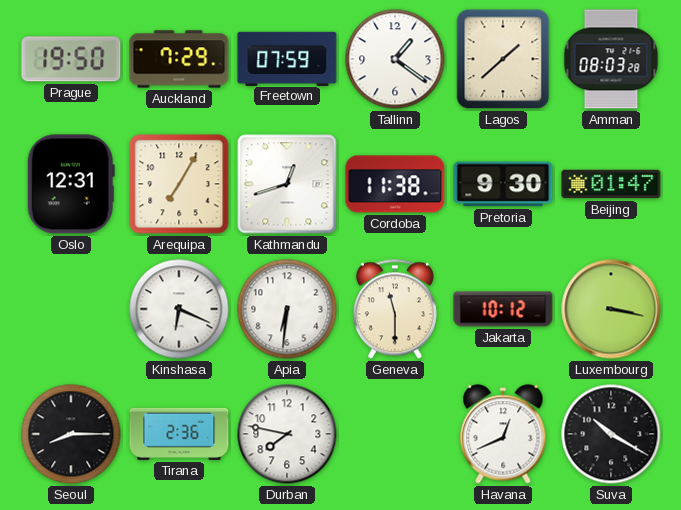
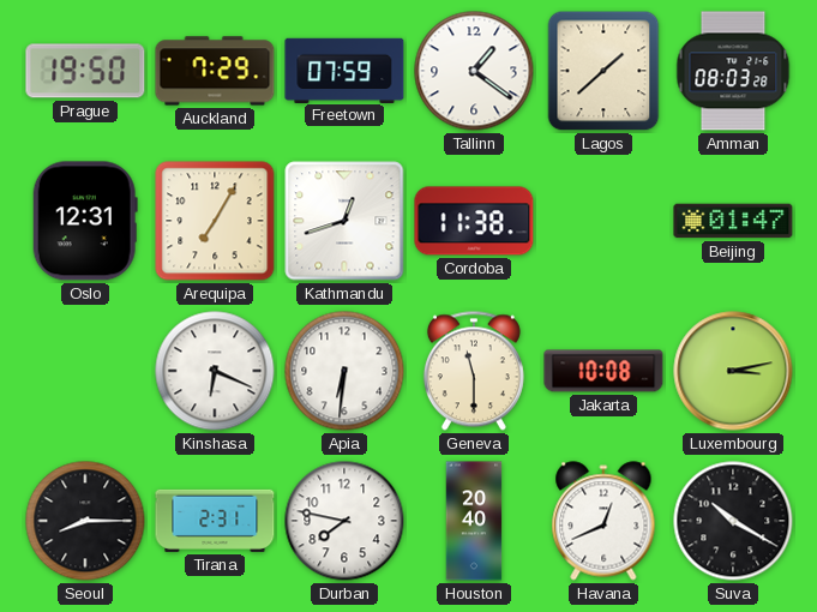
Pretoria: 9:30 -> none (503, 184)
Jakarta: 10:12 -> 10:08 (603, 371)
Luxembourg: 3:17 -> 3:13 (733, 371)
Tirana: 2:36 -> 2:31 (215, 521)
Houston: none -> 20:40 (474, 521)
